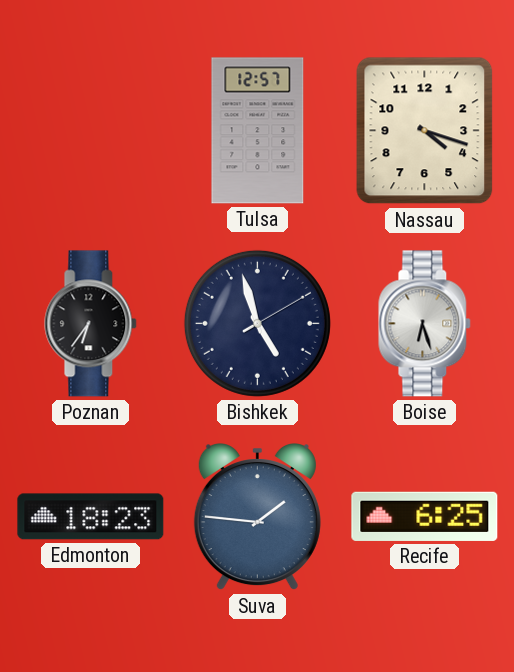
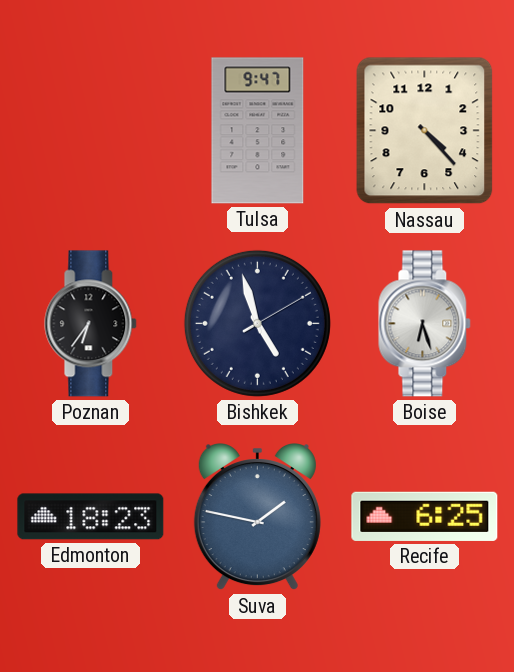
Tulsa: 12:57 -> 9:47 (258, 131)
Nassau: 4:18 -> 4:23 (425, 131)
Suva: 1:46 -> 1:47 (257, 518)
